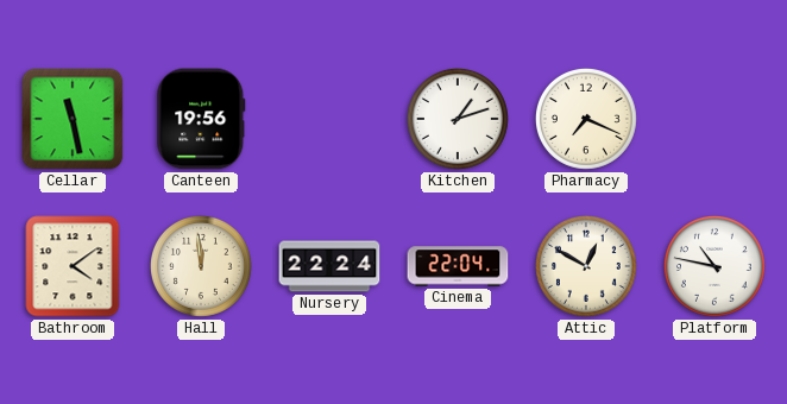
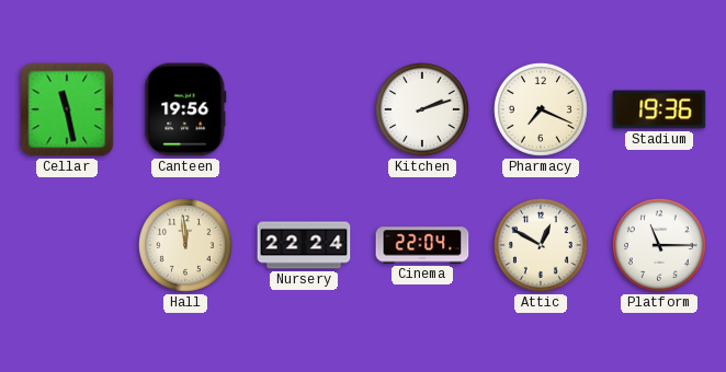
Kitchen: 1:12 -> 2:12 (422, 109)
Stadium: none -> 19:36 (659, 109)
Bathroom: 4:09 -> none (73, 266)
Platform: 10:47 -> 11:15 (659, 245)
